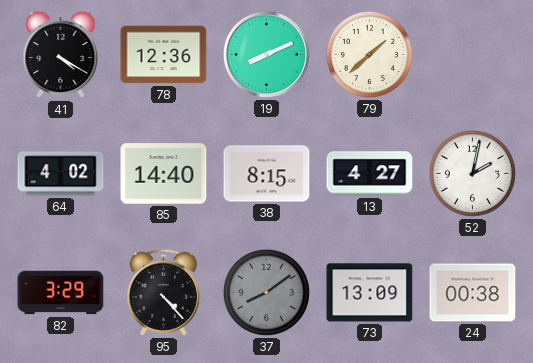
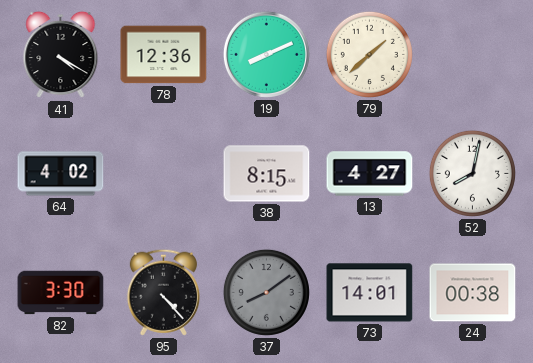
85: 14:40 -> none (164, 174)
52: 2:02 -> 8:02 (472, 173)
82: 3:29 -> 3:30 (61, 293)
73: 13:09 -> 14:01 (370, 293)
